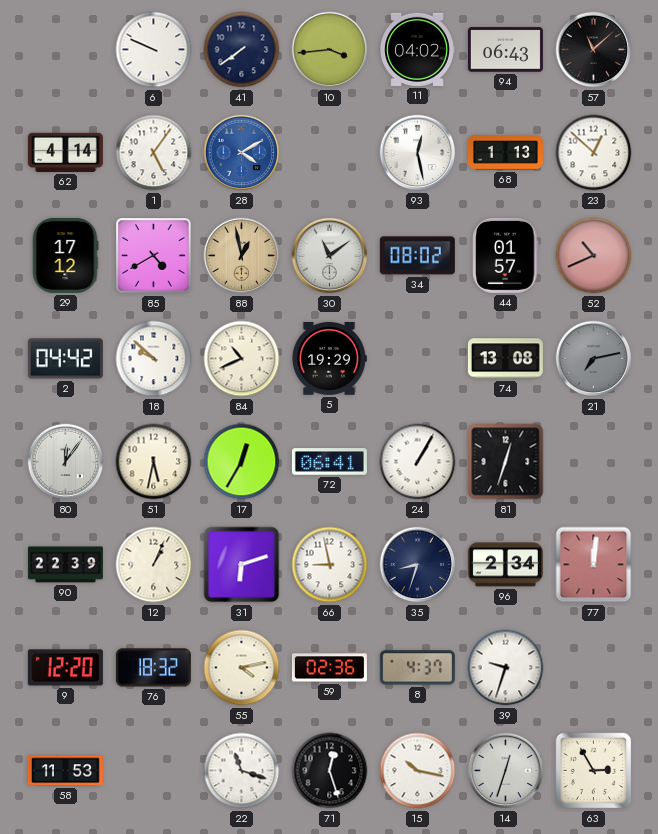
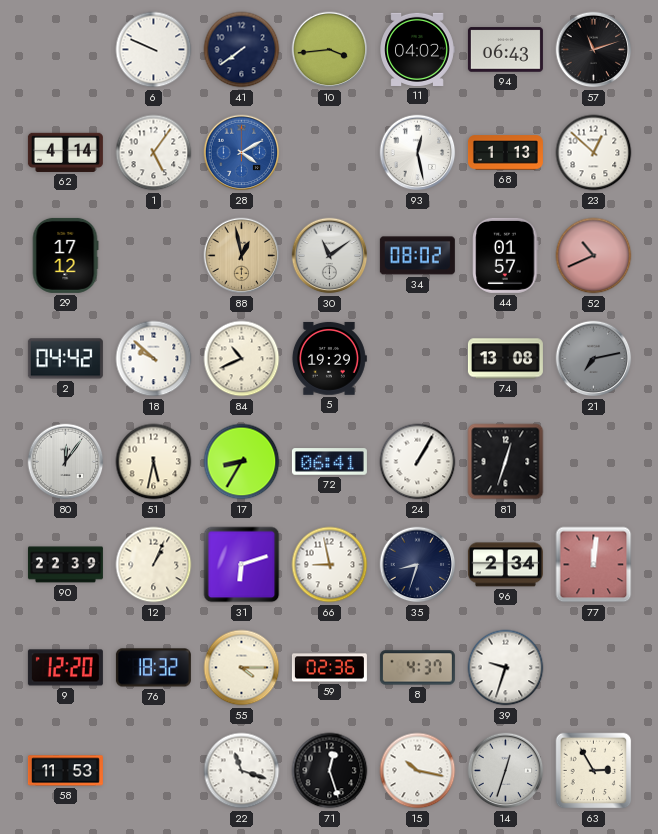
57: 11:08 -> 11:12 (594, 50)
85: 4:40 -> none (154, 256)
17: 12:35 -> 8:35 (242, 462)
55: 4:13 -> 4:15 (242, 668)
